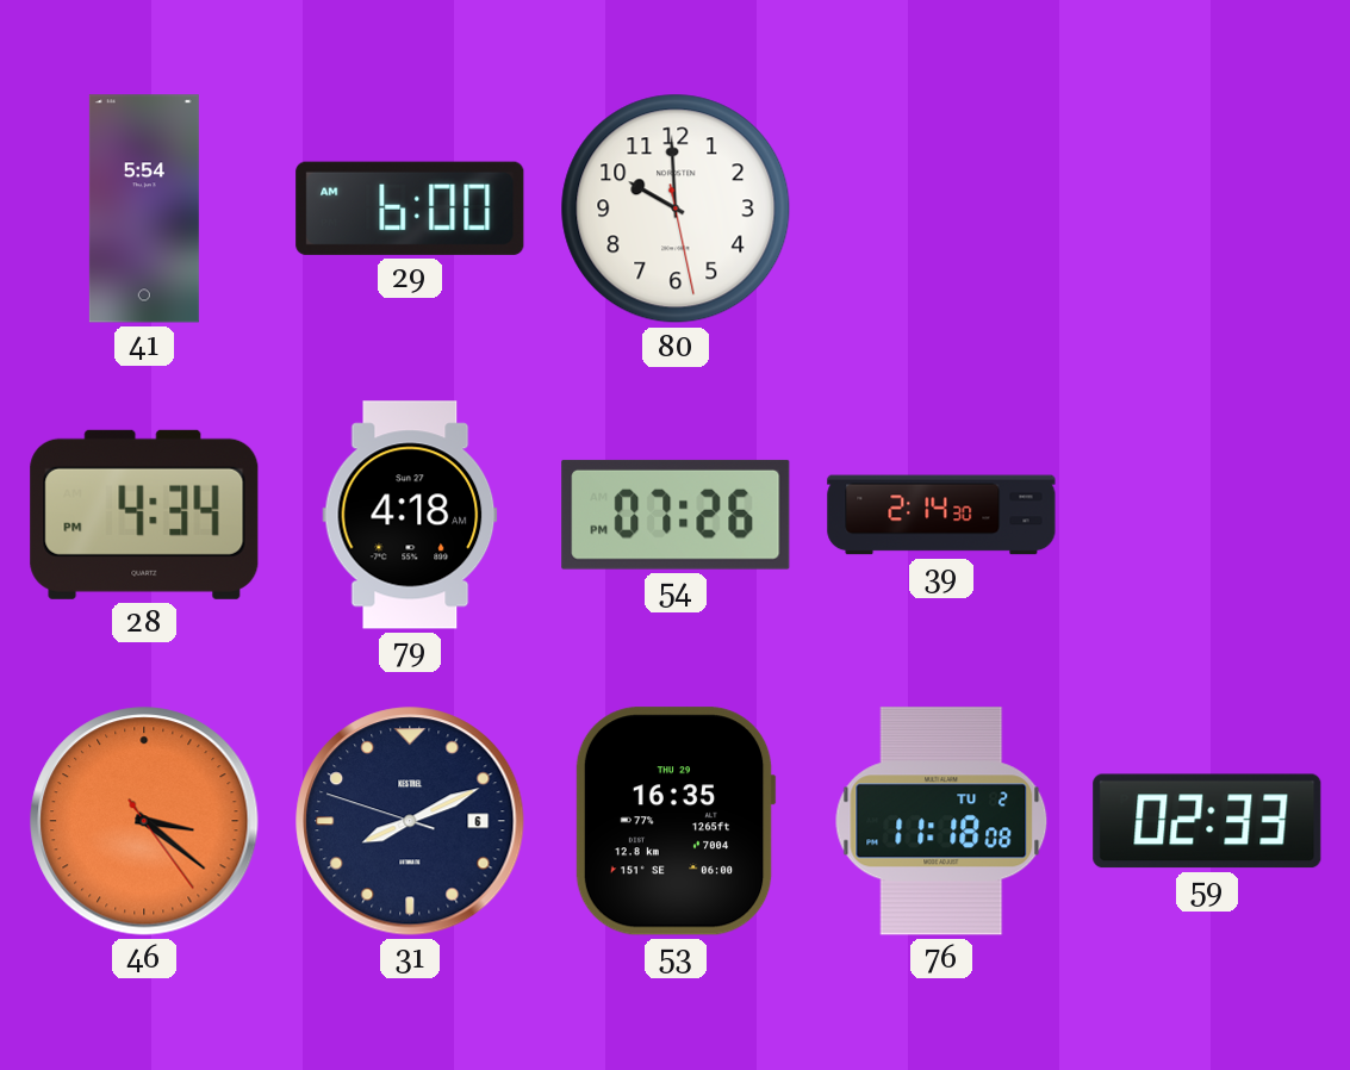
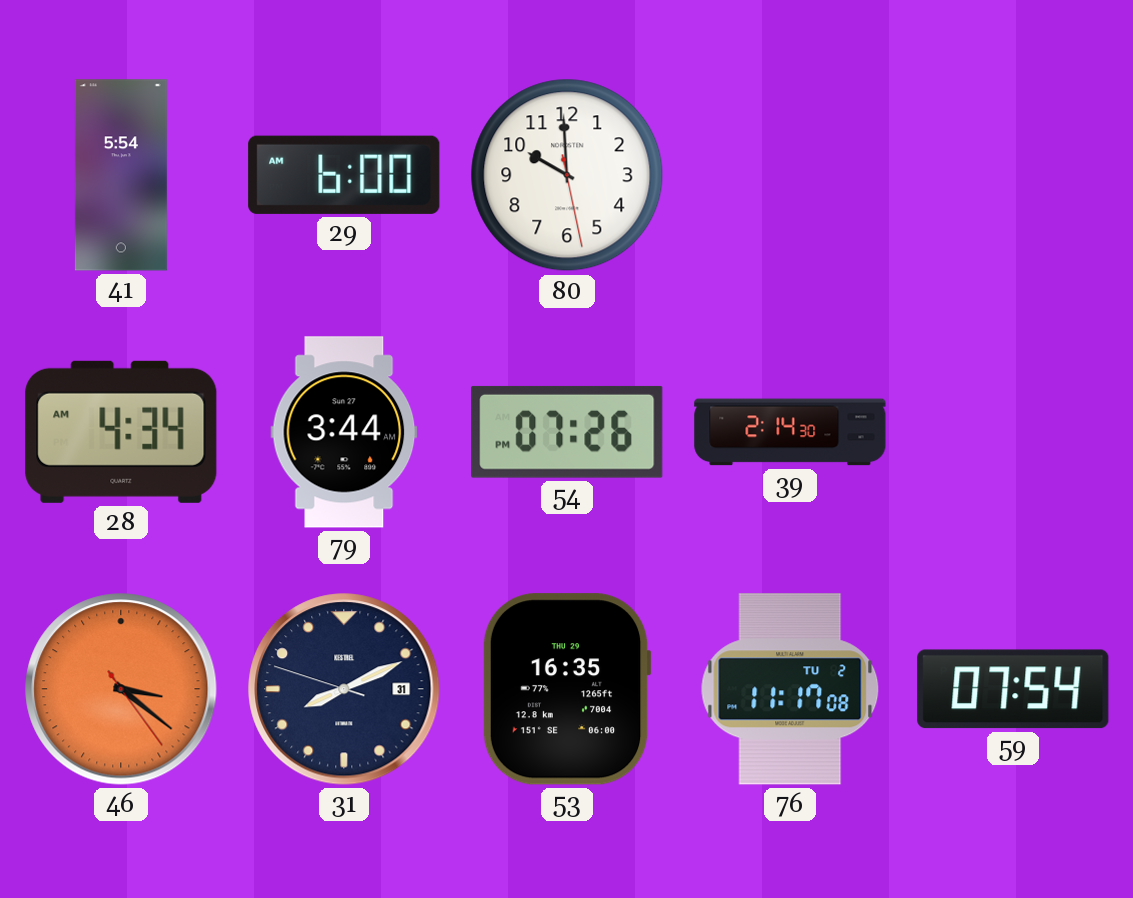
28: 4:34 PM -> 4:34 AM (121, 432)
79: 4:18 -> 3:44 (344, 432)
31 date: 6 -> 31 (344, 689)
76: 11:18 -> 11:17 (790, 689)
59: 02:33 -> 07:54 (1013, 689)
